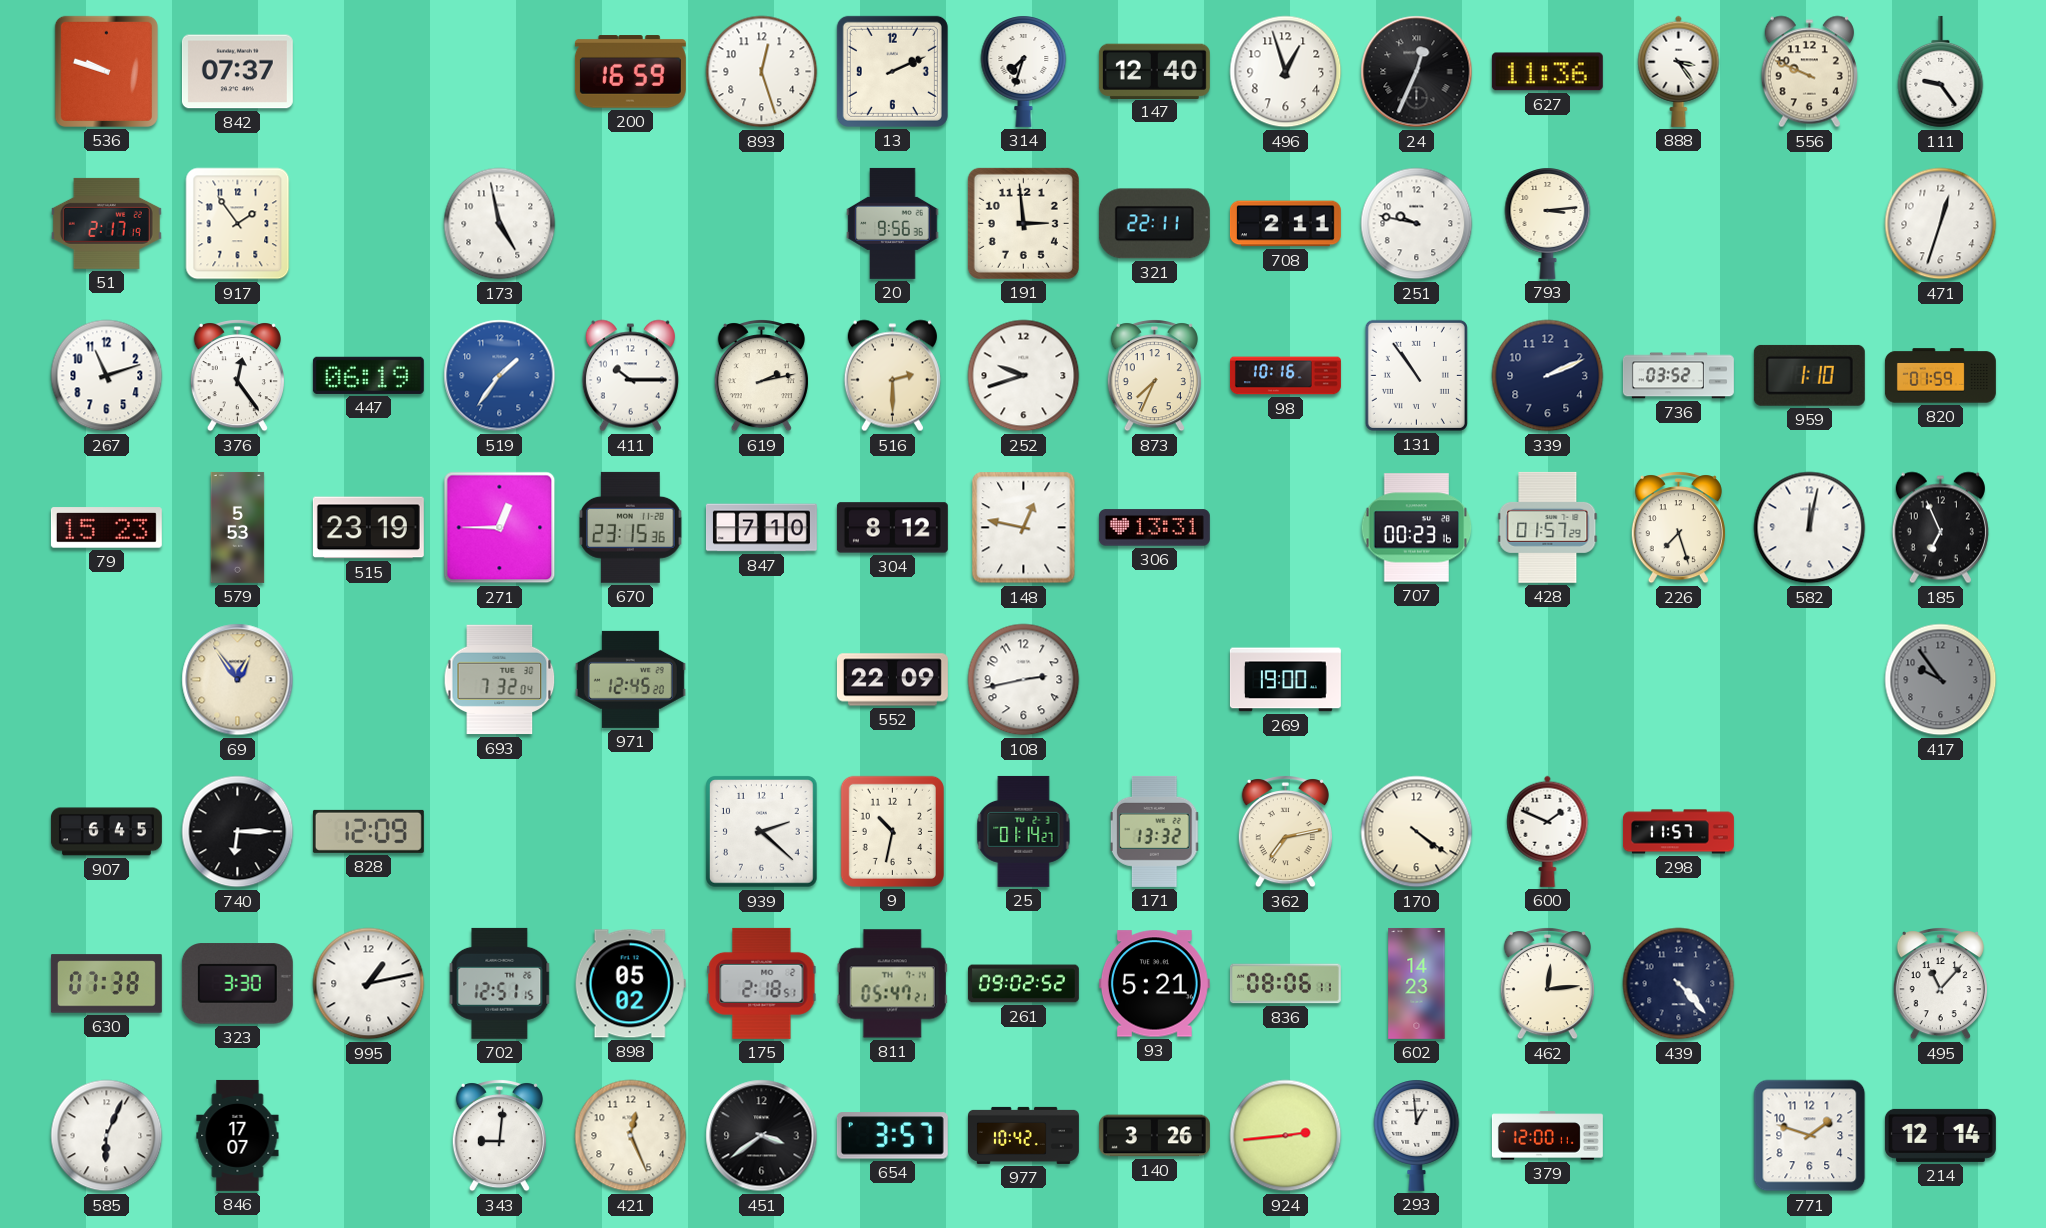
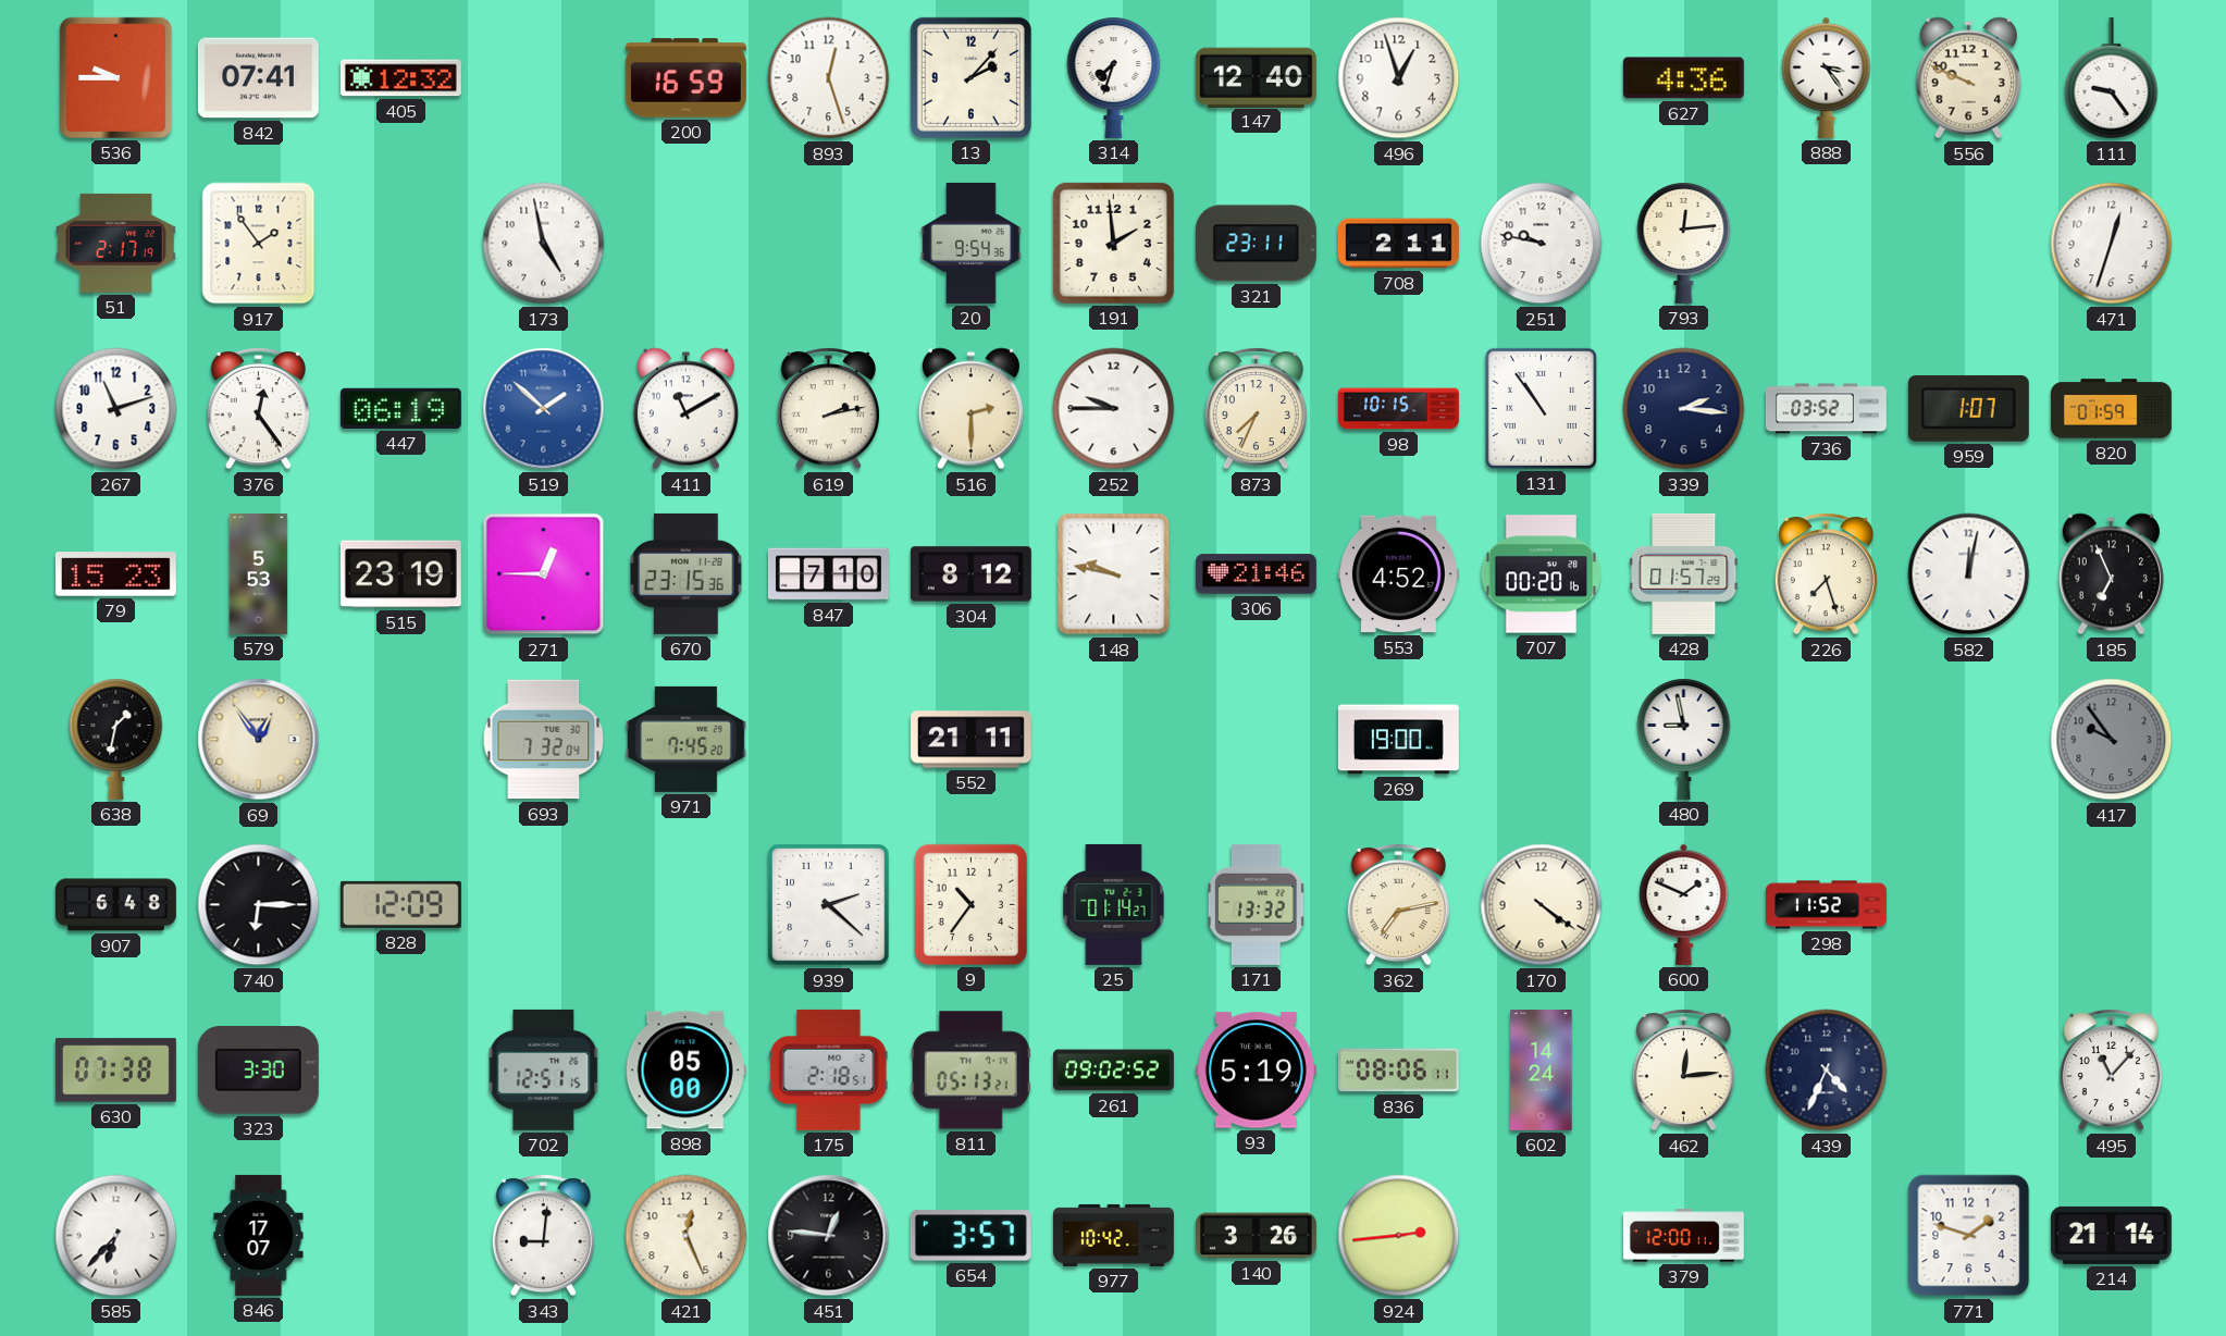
536: 9:48 -> 9:45 (115, 77)
842: 07:37 -> 07:41 (258, 78)
405: none -> 12:32 (400, 78)
13: 2:11 -> 2:07 (970, 77)
24: 12:34 -> none (1417, 72)
627: 11:36 -> 4:36 (1683, 78)
20: 9:56 -> 9:54 (972, 243)
191: 2:59 -> 1:59 (1113, 243)
321: 22:11 -> 23:11 (1256, 244)
793: 3:14 -> 12:14 (1684, 243)
519: 1:36 -> 1:52 (544, 409)
411: 10:15 -> 11:10 (685, 409)
252: 9:42 -> 9:45 (1114, 409)
98: 10:16 -> 10:15 (1398, 409)
339: 2:11 -> 2:16 (1684, 409)
959: 1:10 -> 1:07 (1968, 408)
148: 12:47 -> 9:47 (1114, 574)
306: 13:31 -> 21:46 (1256, 574)
553: none -> 4:52 (1398, 574)
707: 00:23 -> 00:20 (1542, 574)
638: none -> 1:32 (116, 739)
971: 12:45 -> 7:45 (685, 739)
552: 22:09 -> 21:11 (970, 740)
108: 2:43 -> none (1024, 680)
480: none -> 8:58 (1684, 739)
907: 6:45 -> 6:48 (115, 905)
9: 10:32 -> 10:36 (970, 904)
298: 11:57 -> 11:52 (1826, 905)
995: 1:13 -> none (369, 984)
898: 05:02 -> 05:00 (685, 1071)
811: 05:47 -> 05:13 (970, 1071)
93: 5:21 -> 5:19 (1256, 1071)
602: 14:23 -> 14:24 (1542, 1069)
439: 4:23 -> 4:34 (1827, 1071)
585: 6:04 -> 6:37 (116, 1236)
451: 3:39 -> 12:46 (829, 1236)
293: 12:59 -> none (1417, 1135)
214: 12:14 -> 21:14 (2111, 1235)
